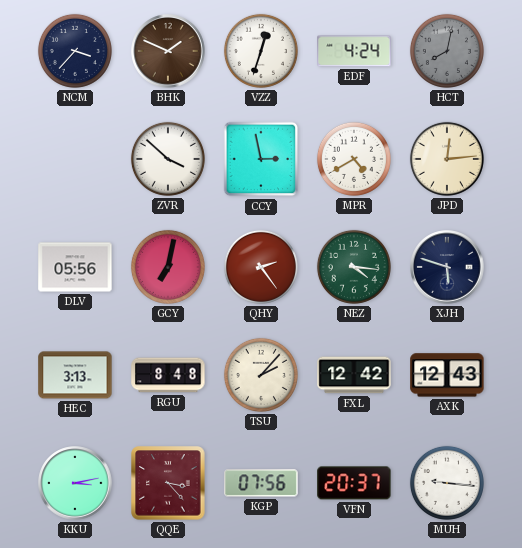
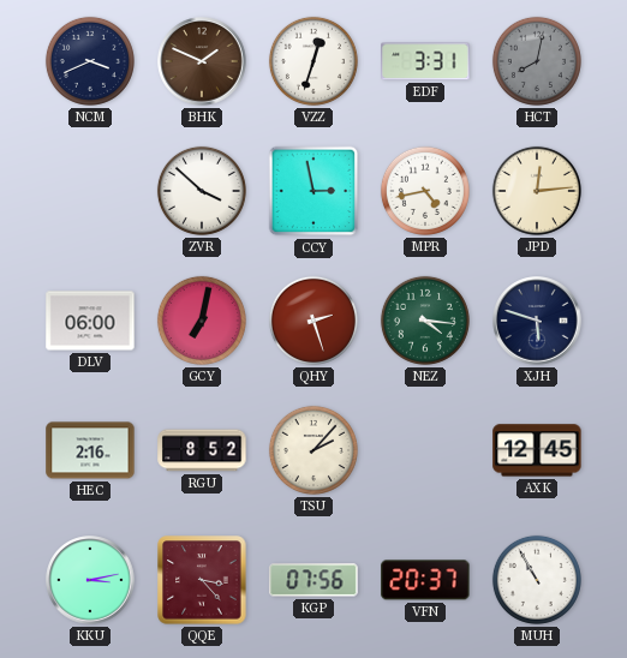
NCM: 3:37 -> 3:41 (90, 61)
EDF: 4:24 -> 3:31 (425, 61)
MPR: 4:40 -> 4:43 (425, 191)
DLV: 05:56 -> 06:00 (90, 321)
QHY: 2:24 -> 2:27 (313, 321)
HEC: 3:13 -> 2:16 (90, 450)
RGU: 8:48 -> 8:52 (202, 450)
FXL: 12:42 -> none (354, 375)
AXK: 12:43 -> 12:45 (537, 450)
MUH: 9:16 -> 10:55 (537, 580)
